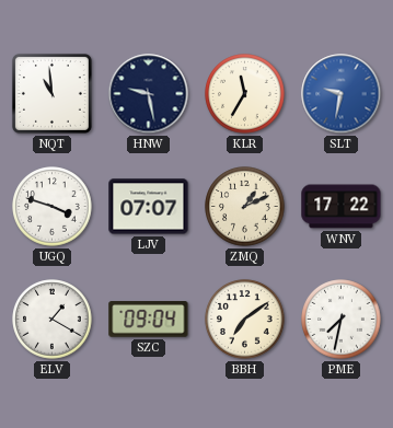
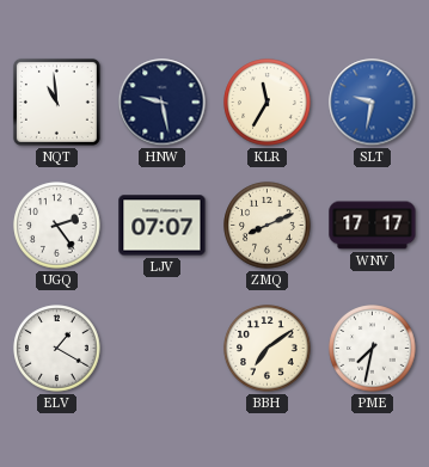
UGQ: 3:48 -> 2:24 (57, 226)
ZMQ: 1:11 -> 8:11 (268, 226)
WNV: 17:22 -> 17:17 (373, 226)
SZC: 09:04 -> none (149, 320)
